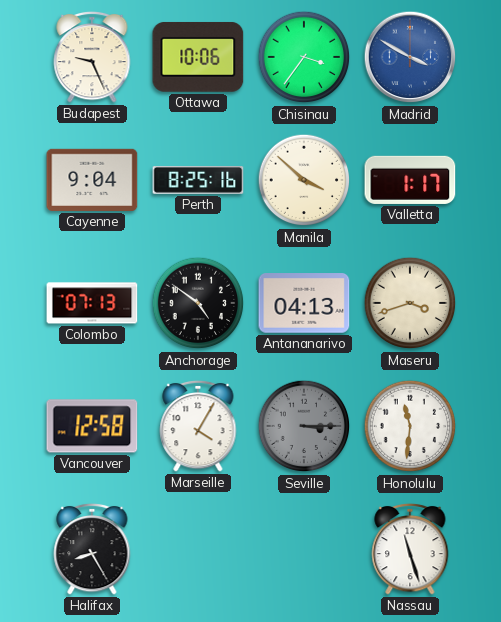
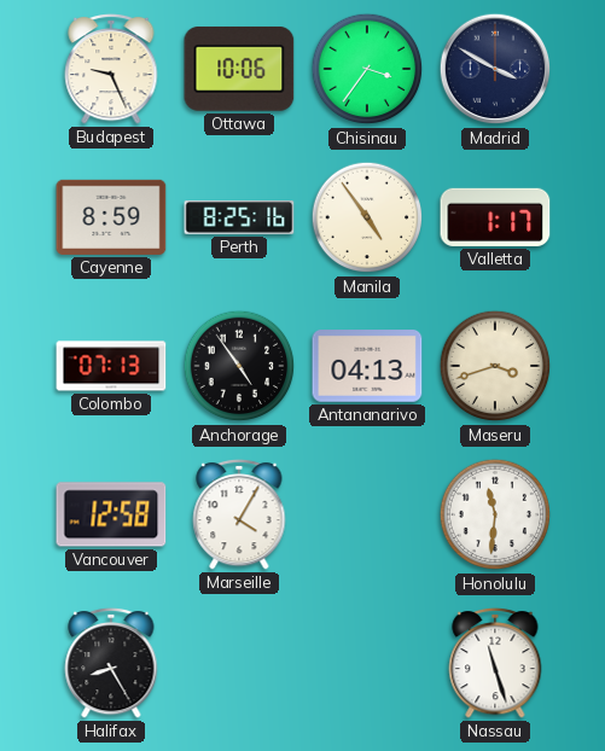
Madrid dial: blue -> navy (495, 69)
Cayenne: 9:04 -> 8:59 (111, 217)
Manila: 3:52 -> 4:54 (367, 217)
Anchorage: 4:51 -> 4:54 (239, 366)
Seville: 3:15 -> none (304, 426)
